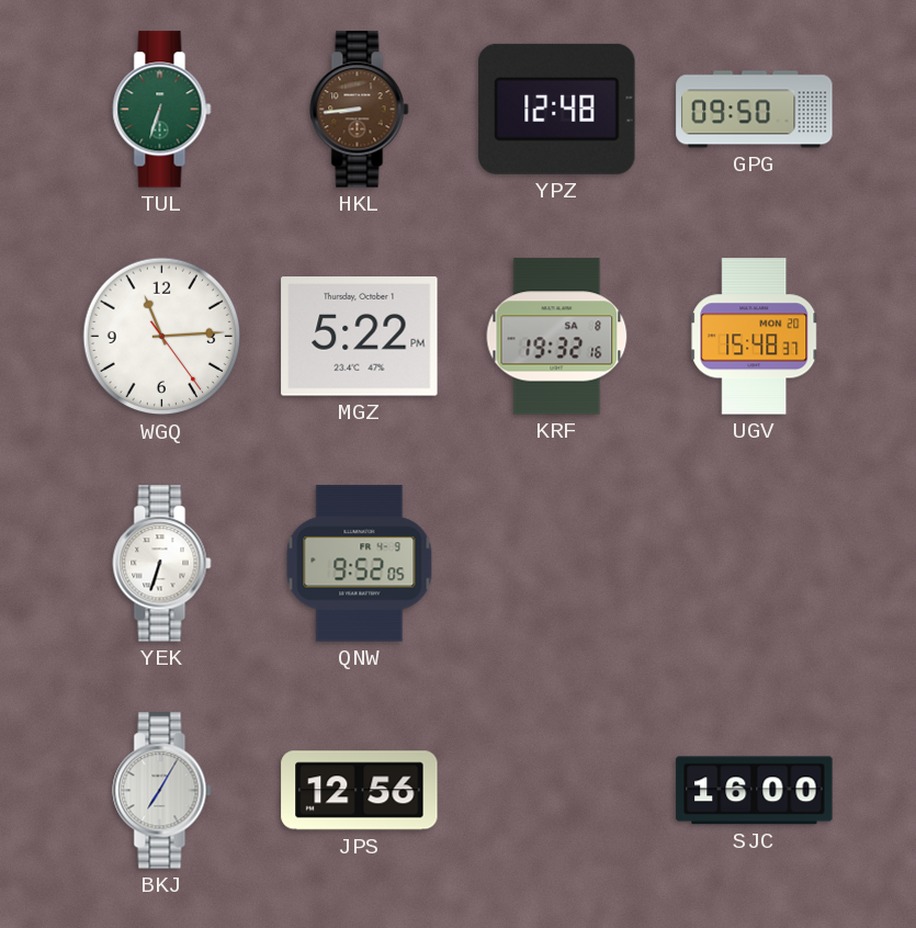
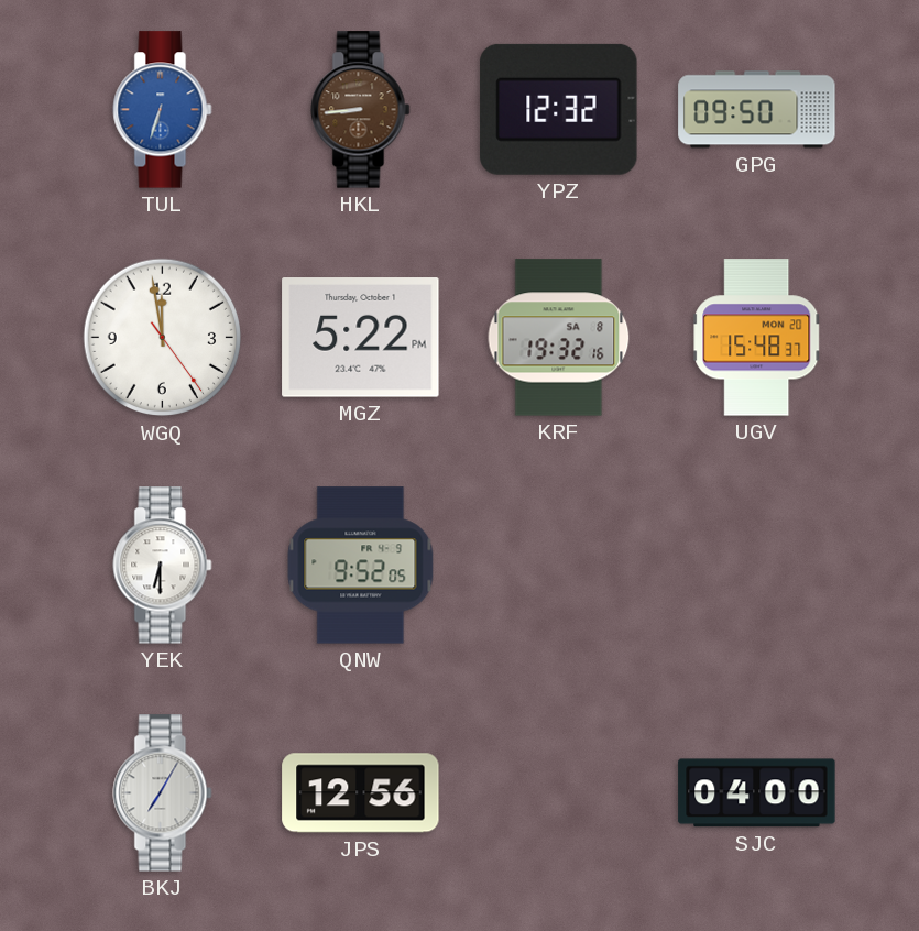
TUL dial: green -> blue (163, 110)
YPZ: 12:48 -> 12:32 (559, 109)
WGQ: 11:14 -> 11:58 (163, 338)
YEK: 6:33 -> 6:30 (163, 566)
SJC: 16:00 -> 04:00 (757, 793)
